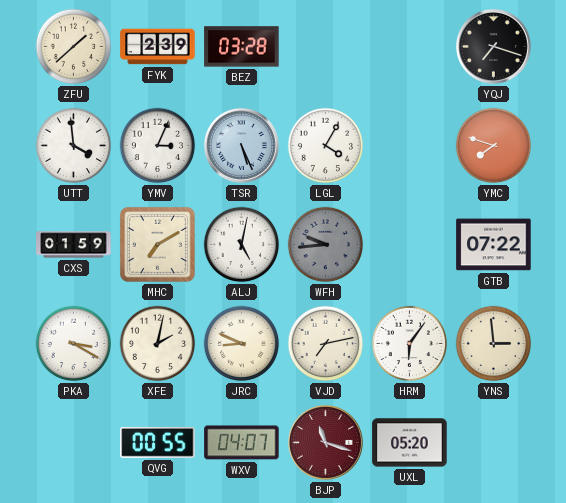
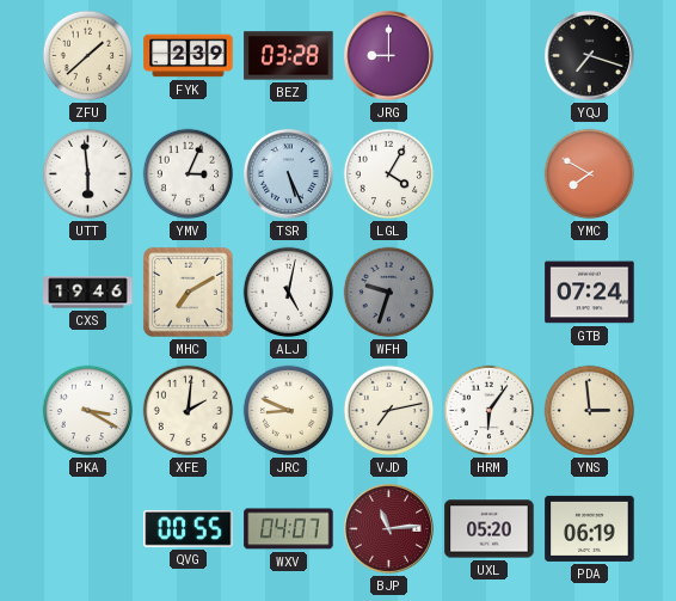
JRG: none -> 9:00 (388, 55)
UTT: 3:59 -> 5:59 (88, 174)
YMC: 7:48 -> 7:50 (590, 174)
CXS: 01:59 -> 19:46 (88, 293)
WFH: 9:44 -> 9:33 (389, 293)
GTB: 07:22 -> 07:24 (590, 293)
XFE: 2:02 -> 2:01 (189, 411)
BJP: 11:18 -> 11:14 (388, 528)
PDA: none -> 06:19 (590, 528)
